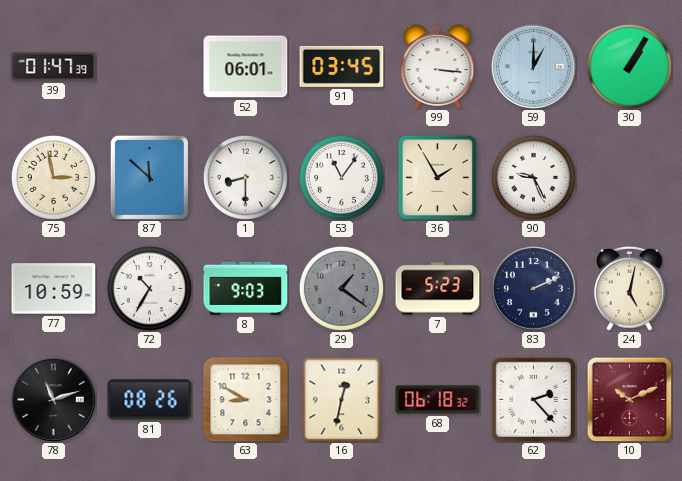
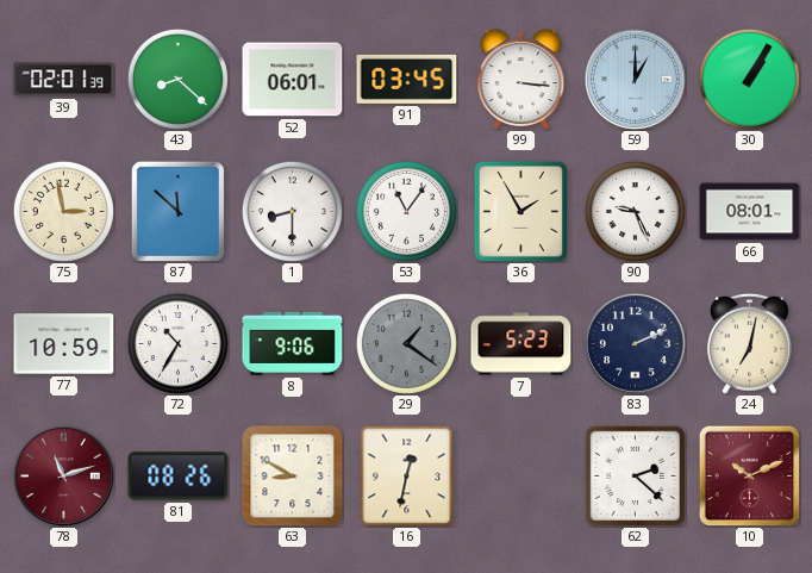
39: 01:47 -> 02:01 (64, 80)
43: none -> 8:22 (177, 79)
66: none -> 08:01 (750, 212)
8: 9:03 -> 9:06 (293, 343)
24: 5:02 -> 7:02 (750, 343)
78 dial: black -> burgundy (63, 475)
68: 06:18 -> none (438, 400)
62: 2:23 -> 2:22 (635, 475)
